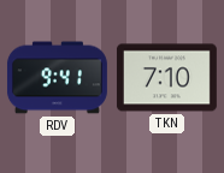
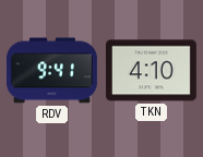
TKN: 7:10 -> 4:10 (151, 71)
